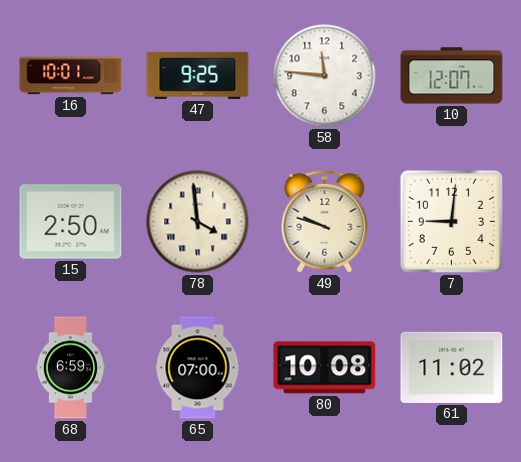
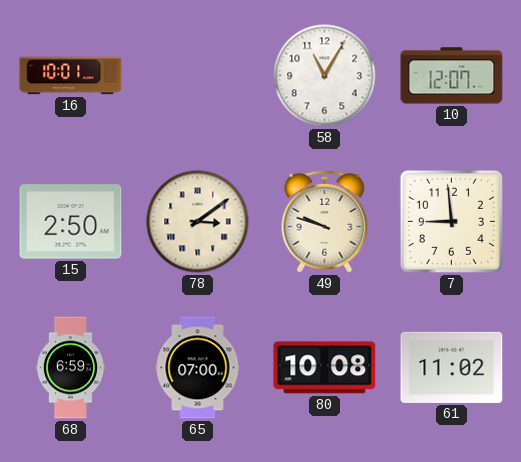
47: 9:25 -> none (198, 75)
58: 11:46 -> 11:05 (325, 76)
78: 3:59 -> 3:09 (198, 222)
7: 9:01 -> 8:59 (451, 221)
